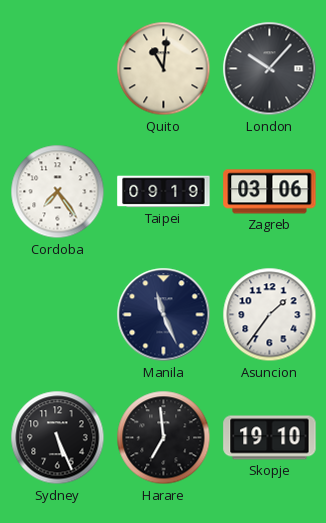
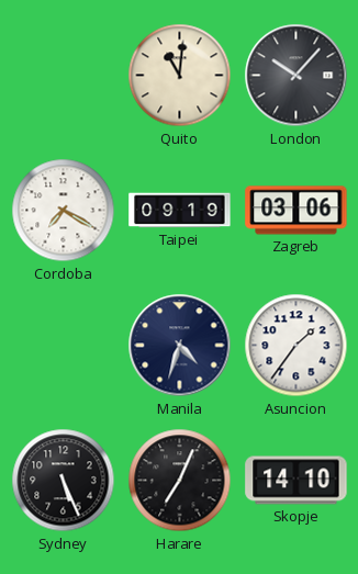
Cordoba: 7:24 -> 7:20 (64, 211)
Manila: 11:26 -> 4:33 (180, 346)
Harare: 6:59 -> 7:04 (180, 481)
Skopje: 19:10 -> 14:10 (297, 481)
